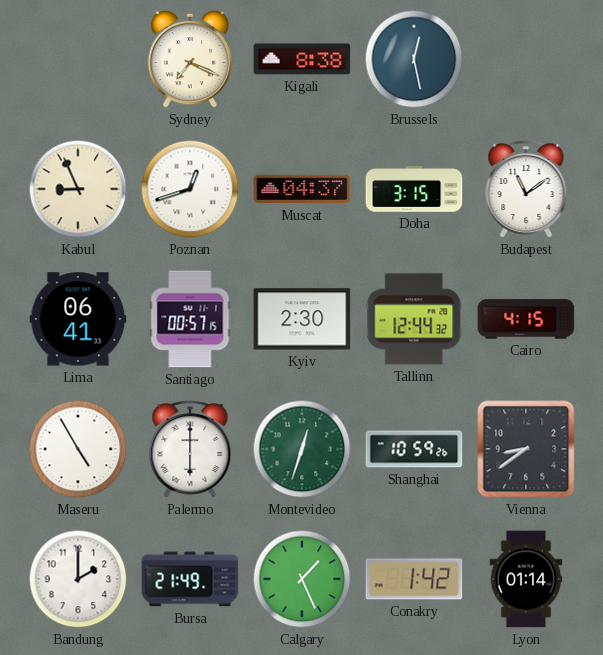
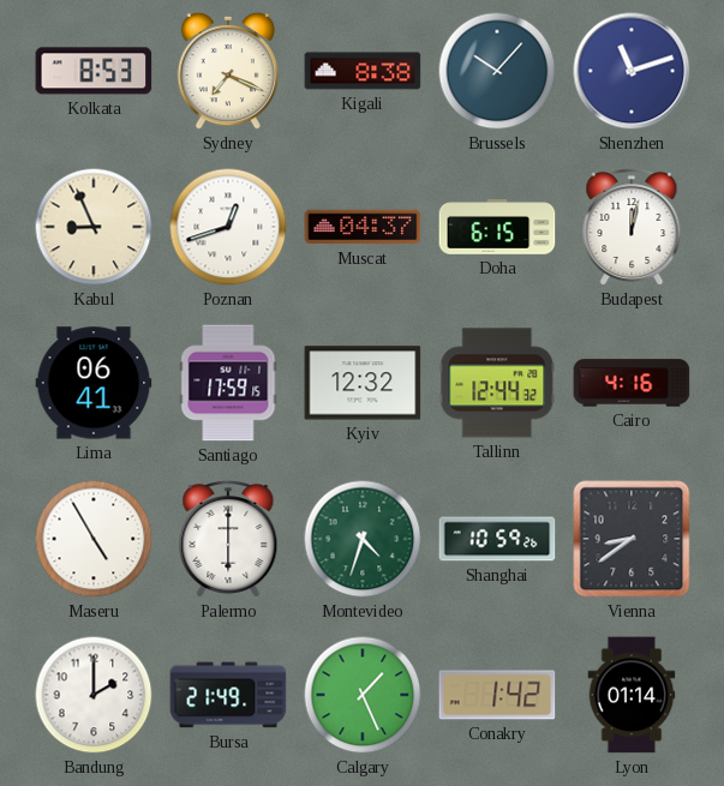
Kolkata: none -> 8:53 (94, 71)
Brussels: 12:28 -> 10:07 (497, 71)
Shenzhen: none -> 11:12 (632, 71)
Doha: 3:15 -> 6:15 (497, 227)
Budapest: 11:09 -> 12:02 (632, 228)
Santiago: 00:57 -> 17:59 (228, 383)
Kyiv: 2:30 -> 12:32 (363, 383)
Cairo: 4:15 -> 4:16 (632, 383)
Montevideo: 12:33 -> 4:33 (363, 539)
